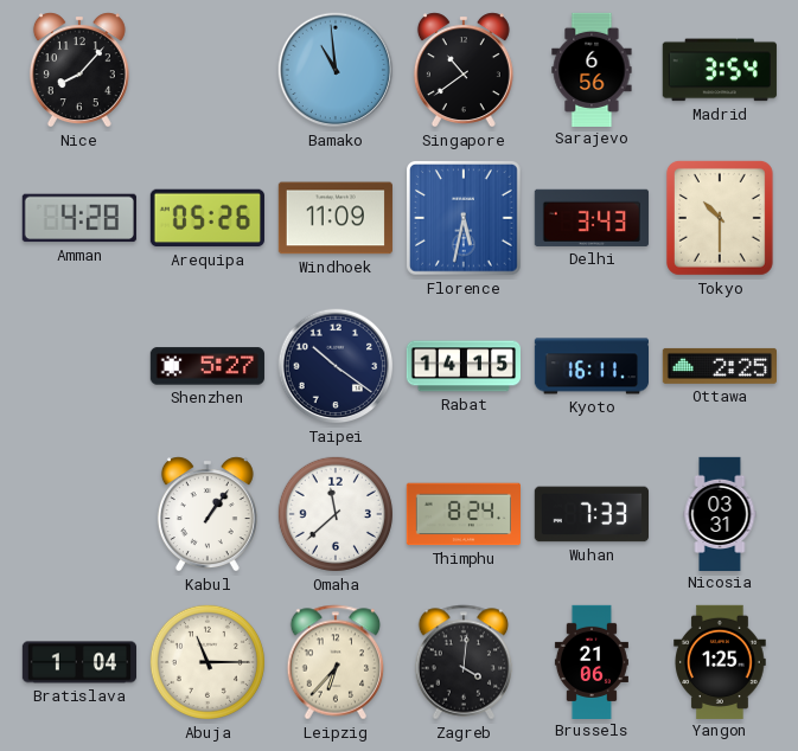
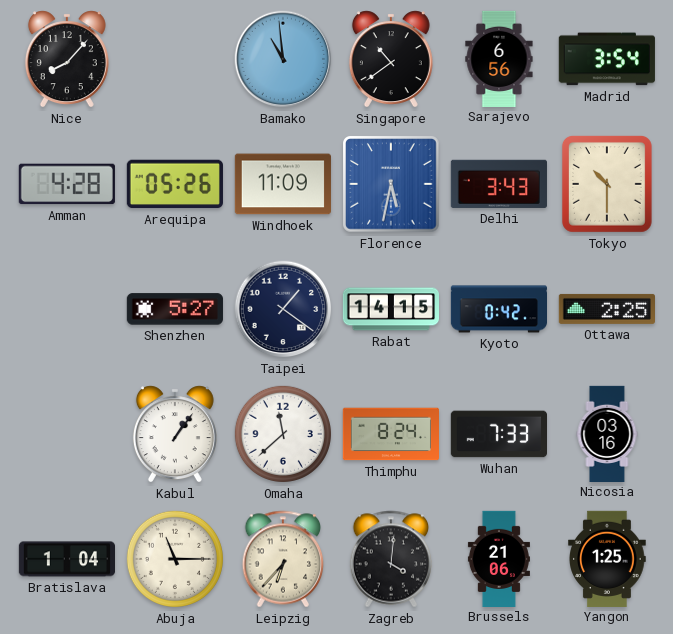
Taipei: 10:21 -> 1:21 (283, 309)
Kyoto: 16:11 -> 0:42 (498, 309)
Nicosia: 03:31 -> 03:16 (607, 433)
